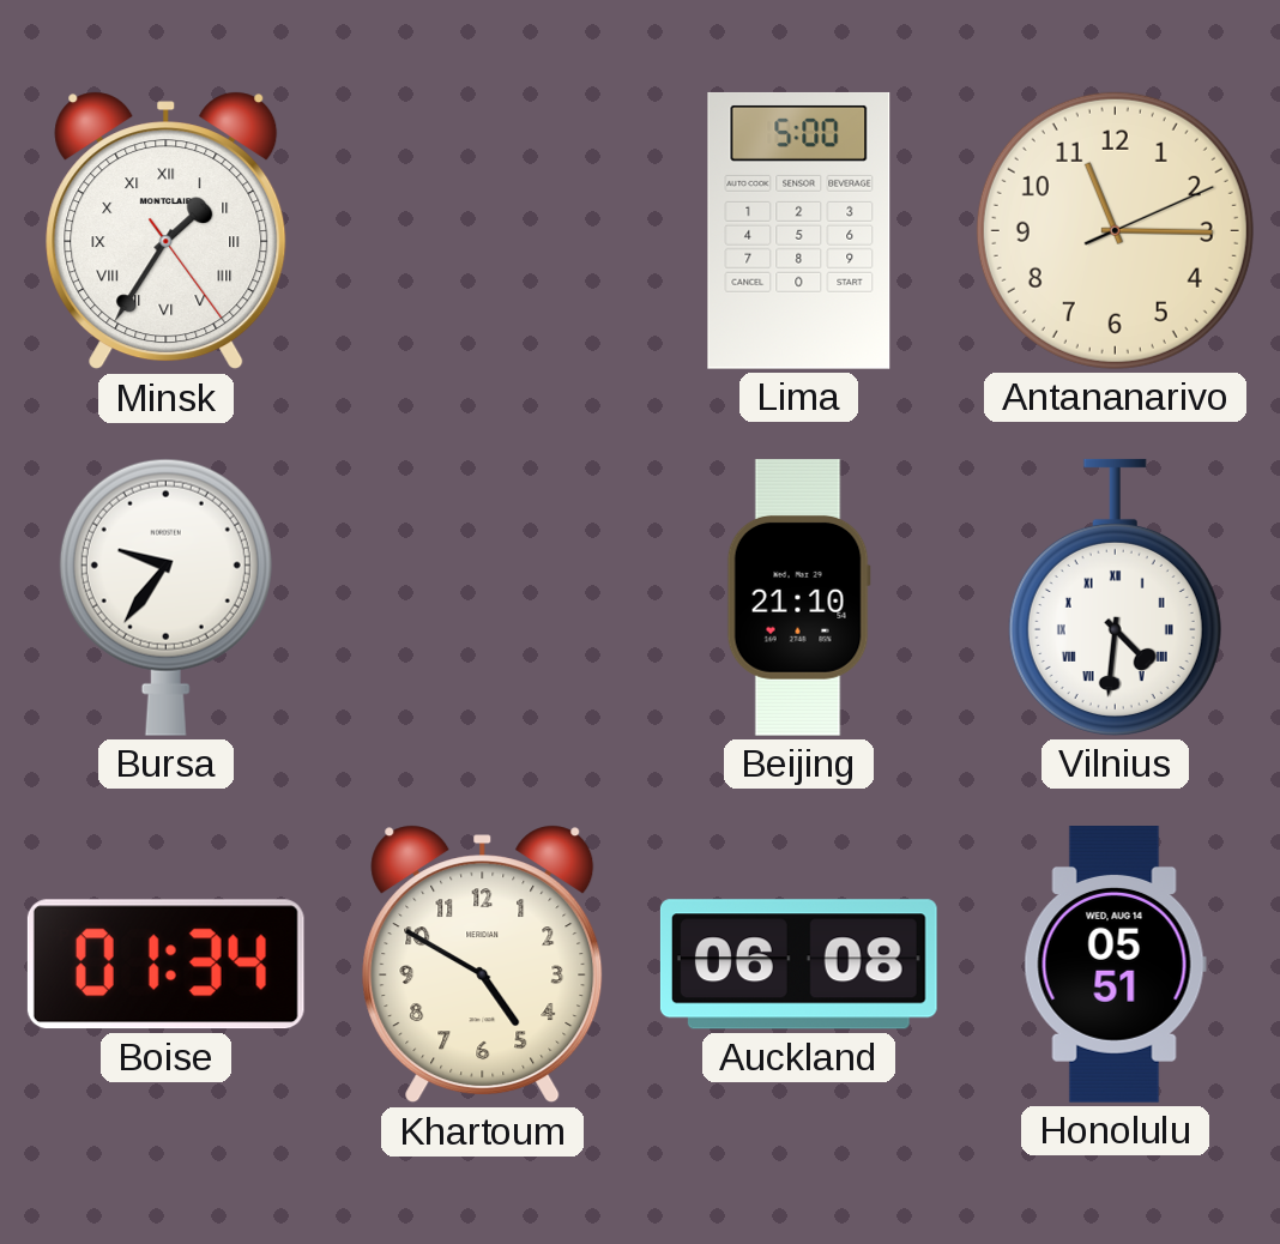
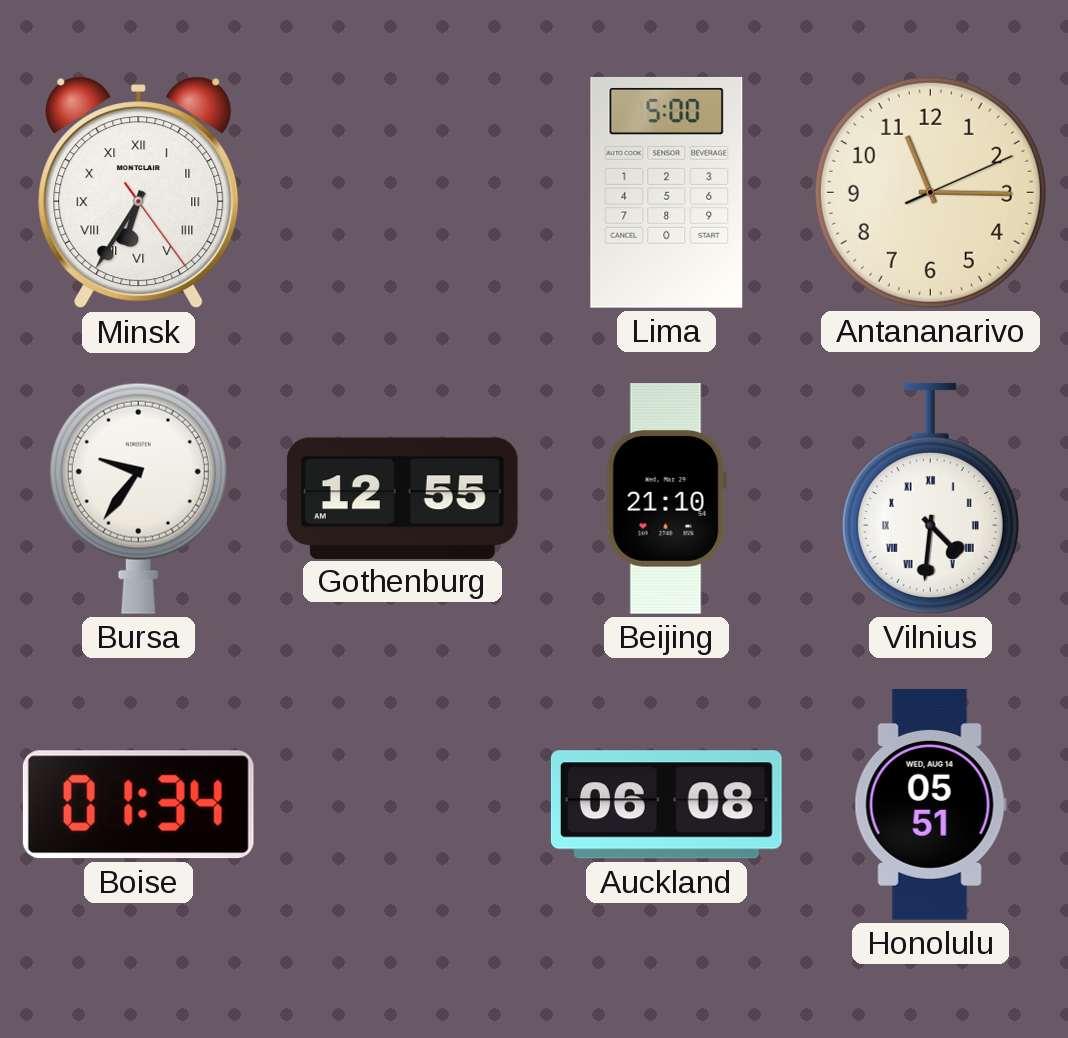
Minsk: 1:35 -> 6:35 (139, 193)
Gothenburg: none -> 12:55 (402, 498)
Khartoum: 4:50 -> none (483, 965)
